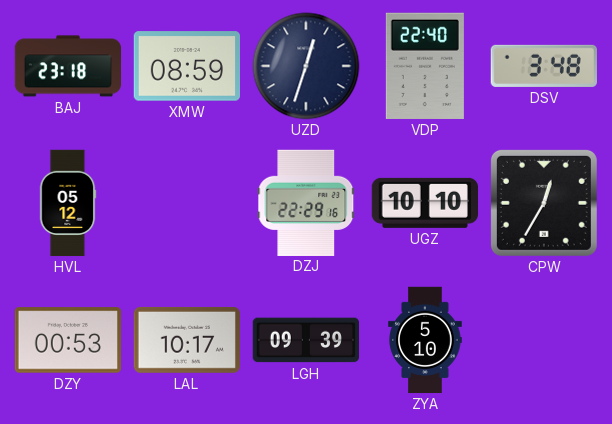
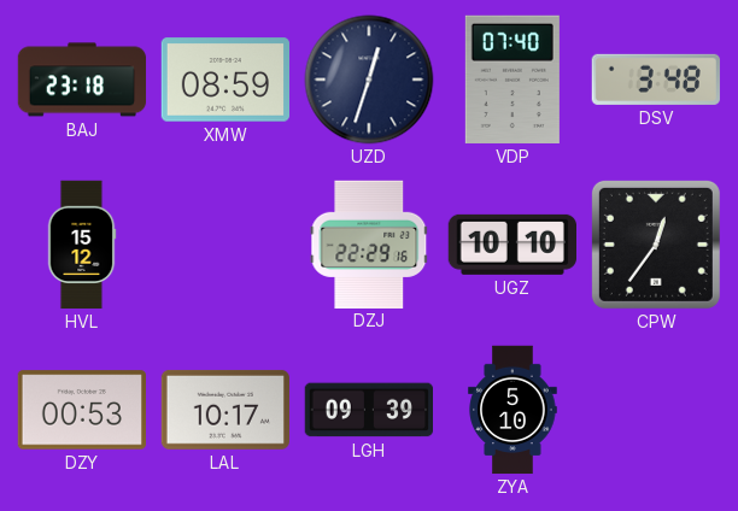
VDP: 22:40 -> 07:40 (512, 80)
HVL: 05:12 -> 15:12 (82, 245)
CPW: 12:35 -> 12:36 (656, 245)
